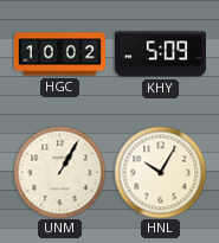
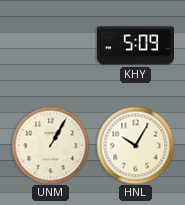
HGC: 10:02 -> none (59, 55)
